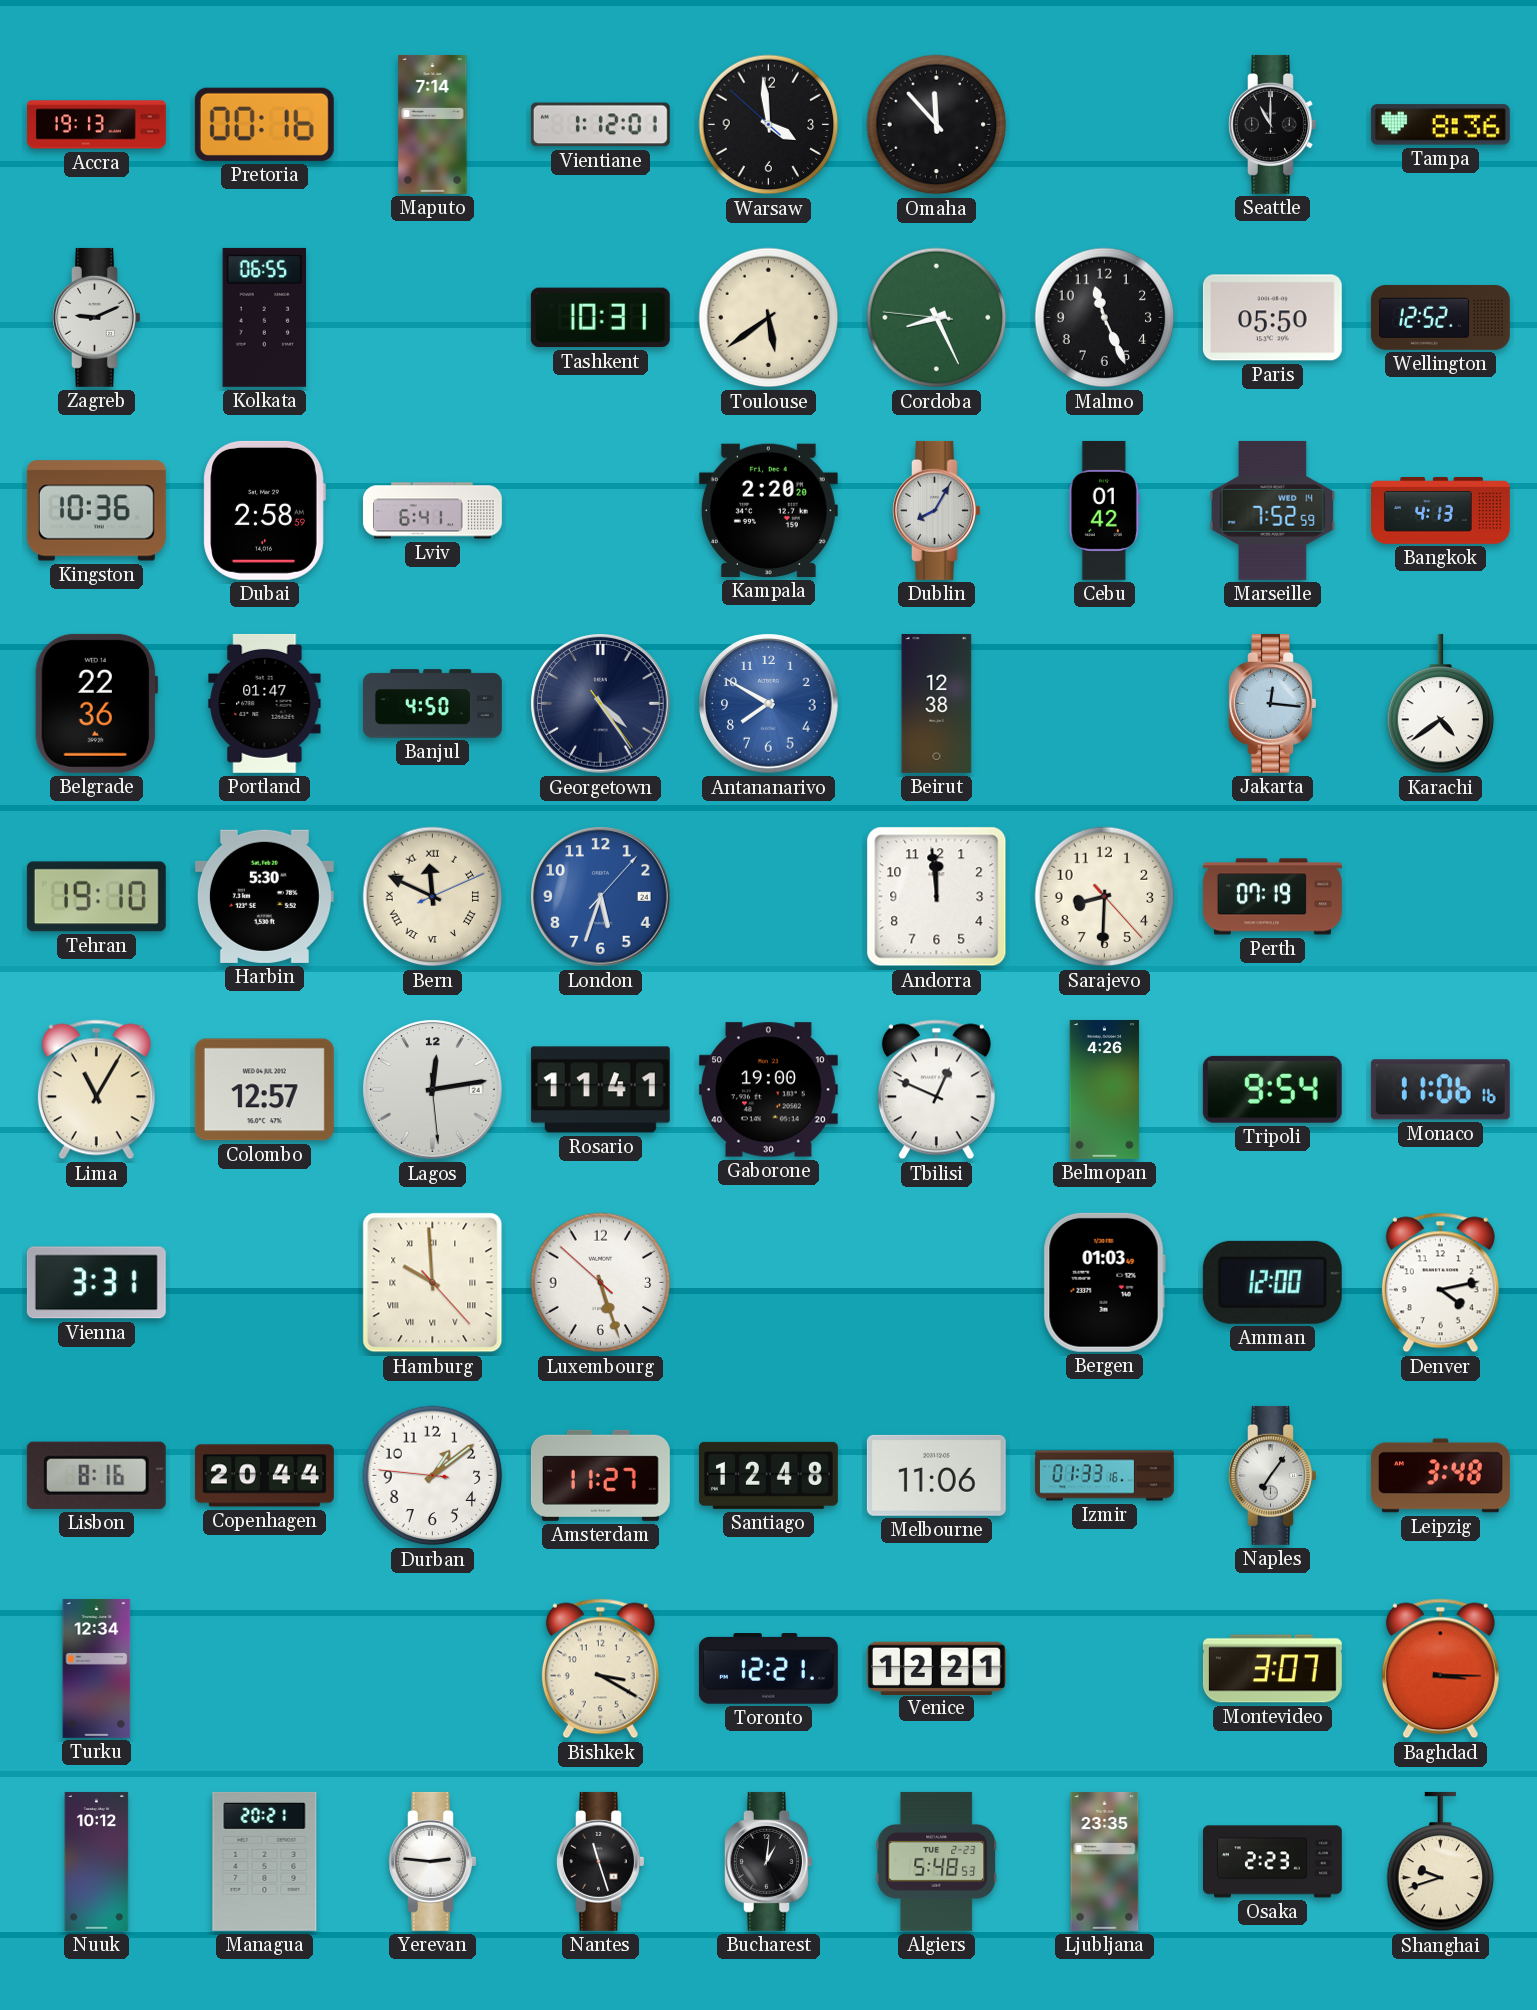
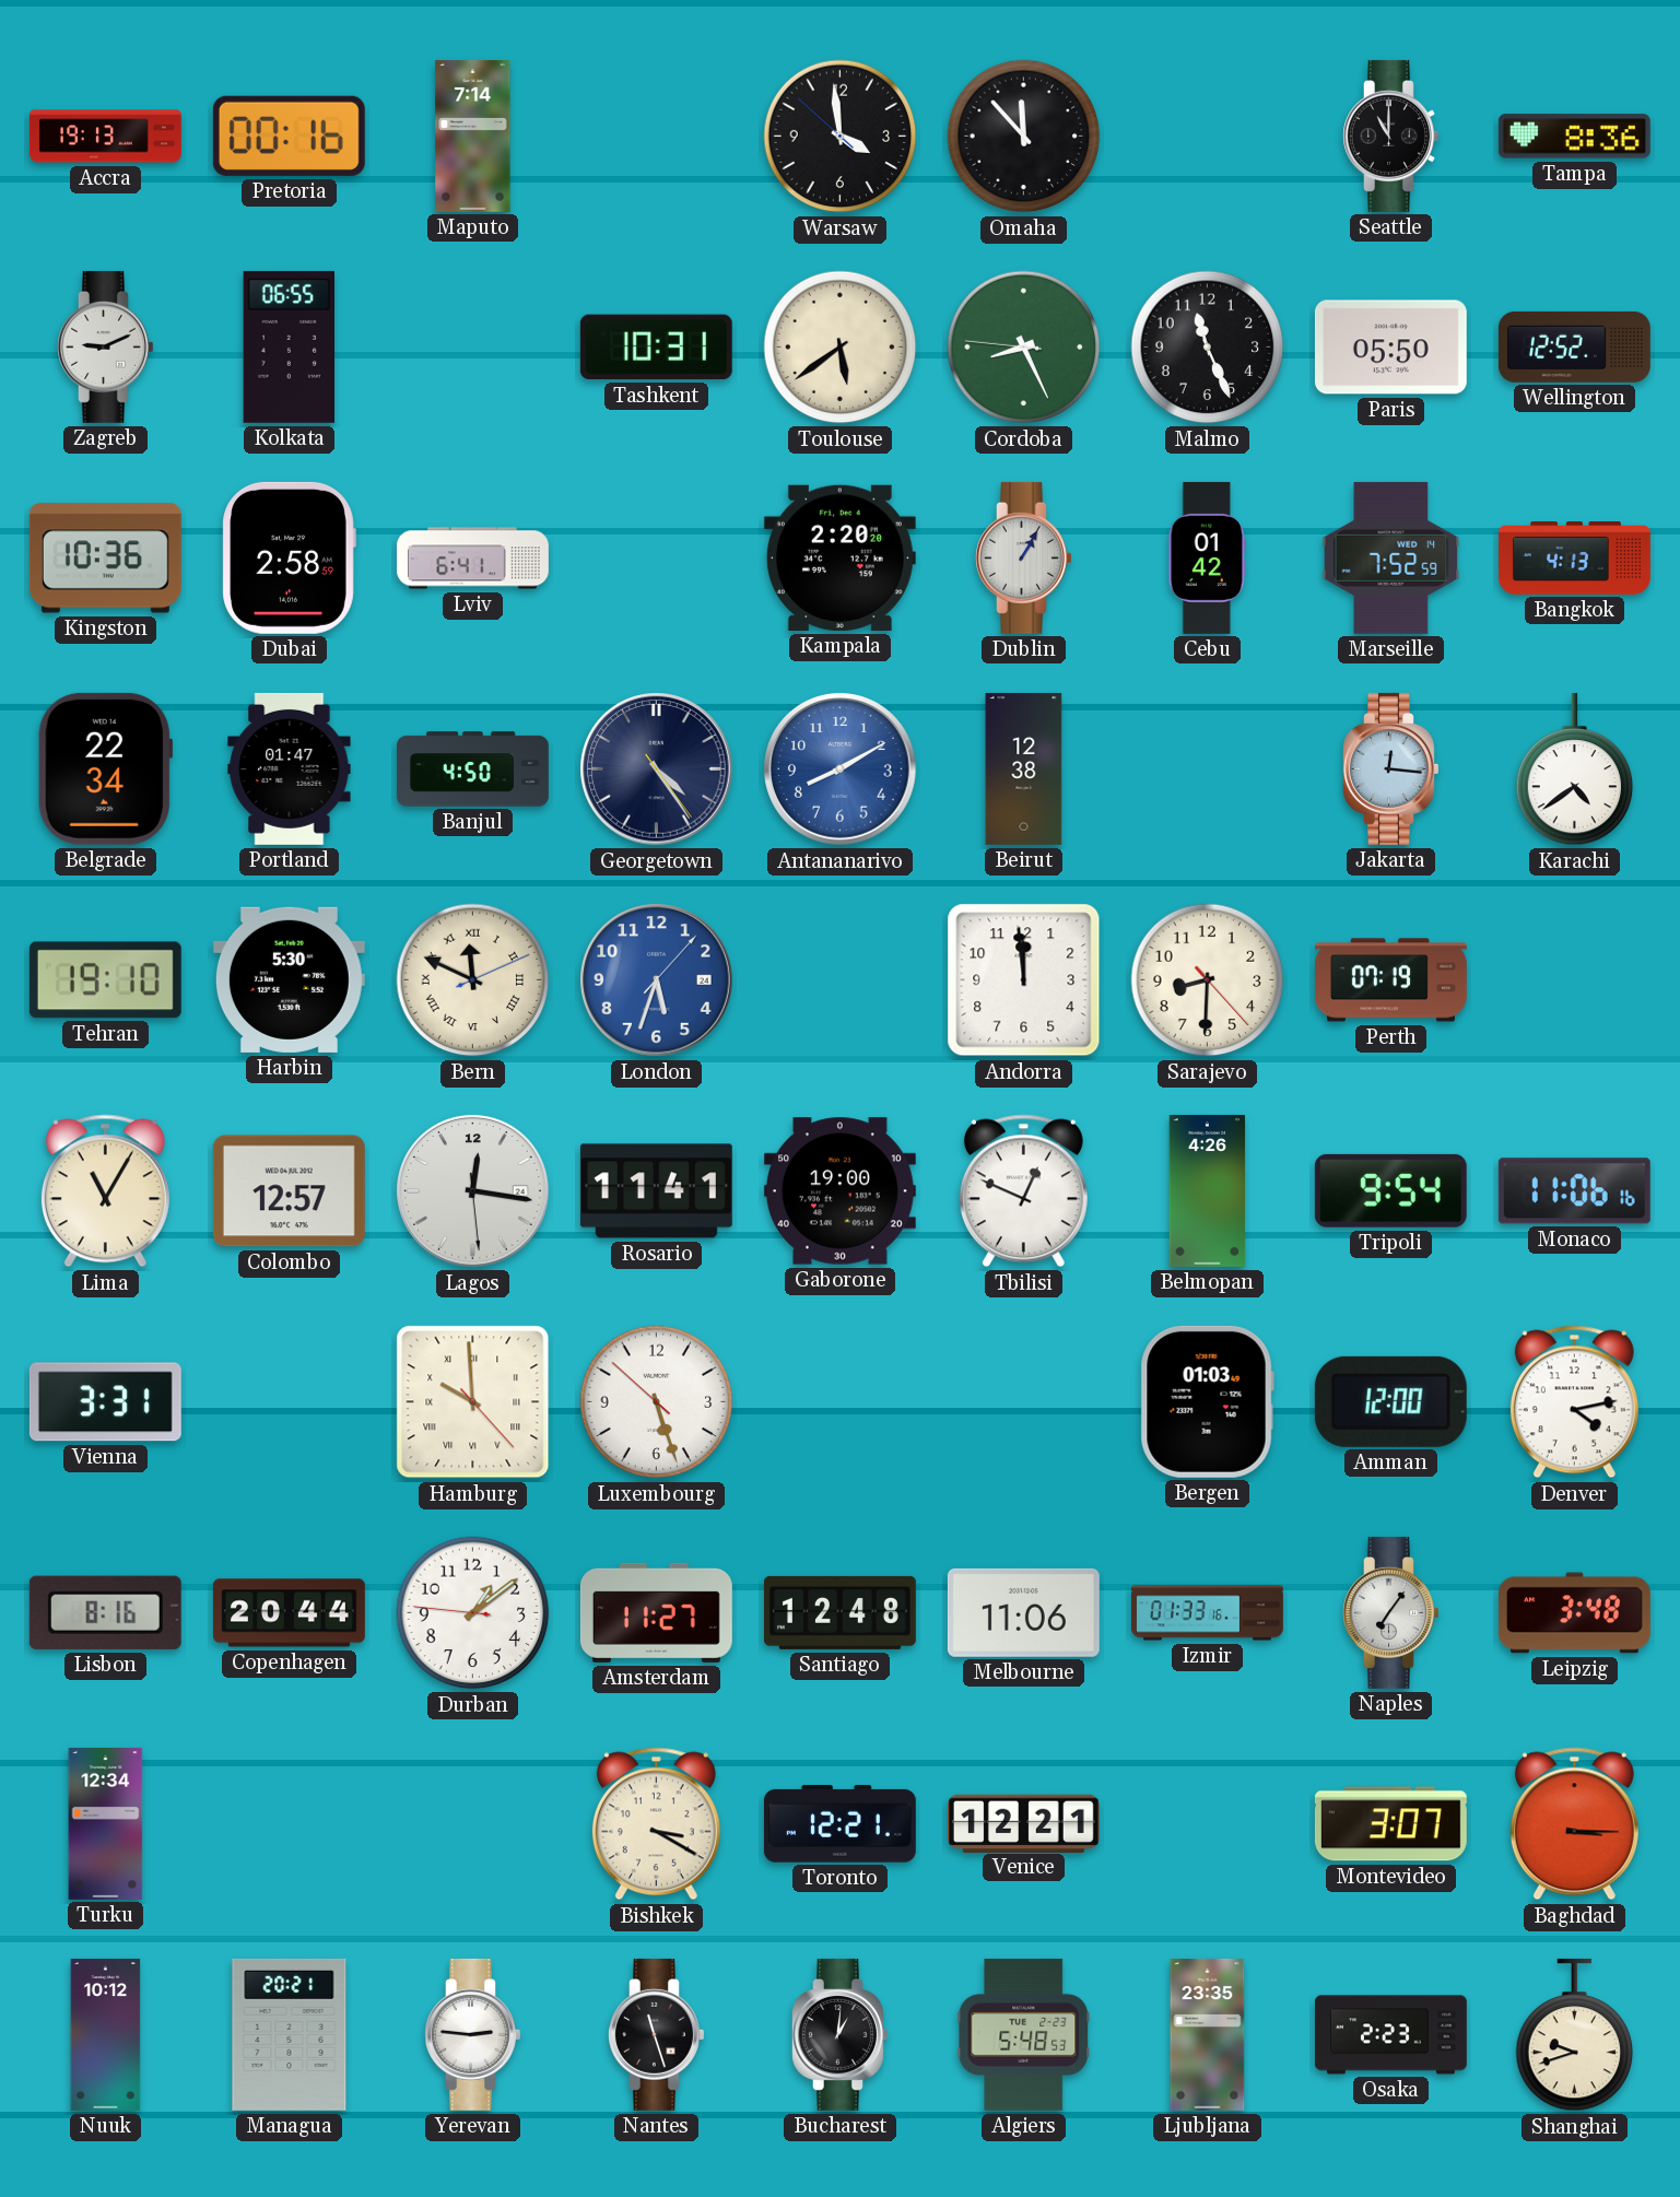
Vientiane: 1:12 -> none (600, 125)
Dublin: 8:05 -> 1:05 (1024, 557)
Belgrade: 22:36 -> 22:34 (106, 768)
Antananarivo: 7:50 -> 8:10 (841, 769)
Lagos: 12:13 -> 12:16 (473, 1191)
